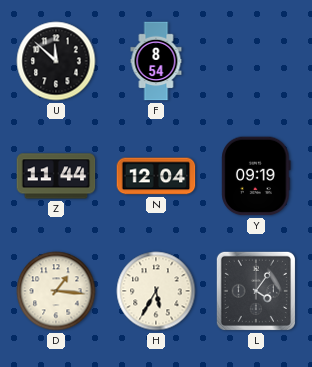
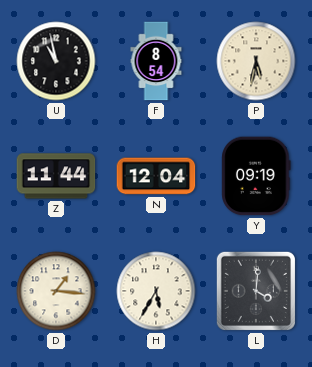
U: 11:52 -> 10:58 (56, 61)
P: none -> 5:32 (256, 61)
L: 4:06 -> 4:01 (256, 291)
